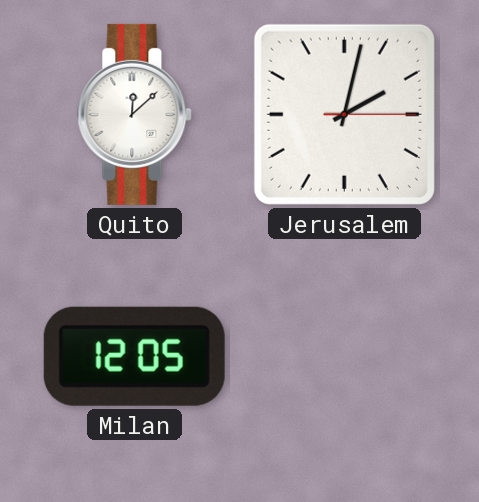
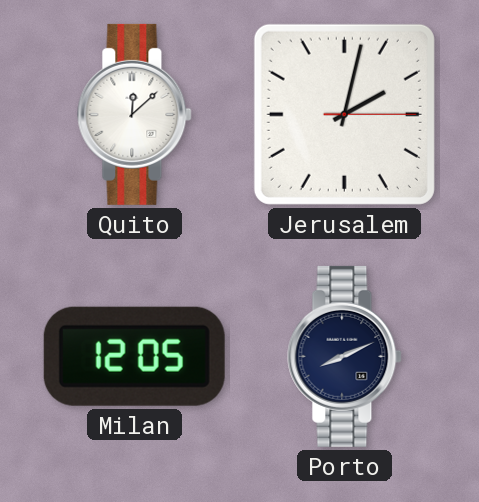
Porto: none -> 8:11 (345, 356)
